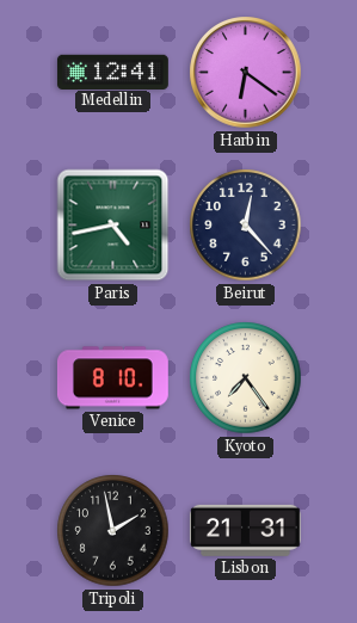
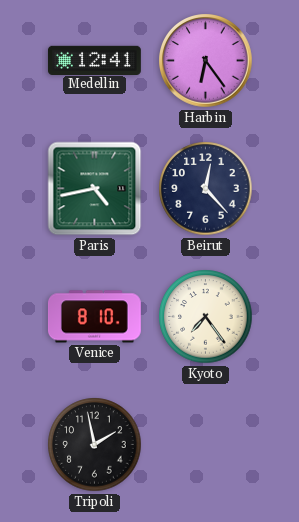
Harbin: 6:21 -> 6:24 (206, 61)
Lisbon: 21:31 -> none (245, 530)
